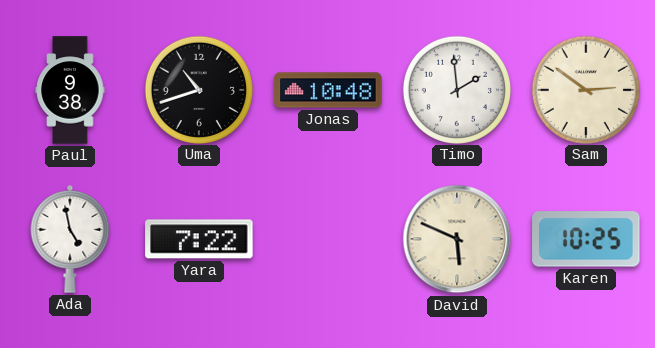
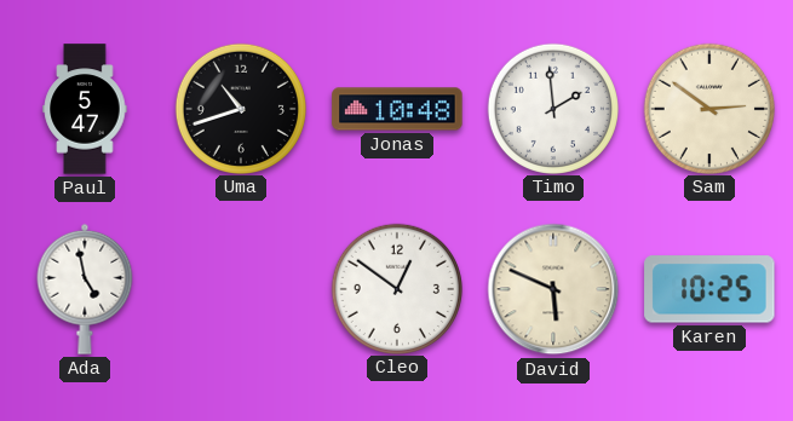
Paul: 9:38 -> 5:47 (85, 109)
Yara: 7:22 -> none (199, 239)
Cleo: none -> 12:51 (396, 288)
